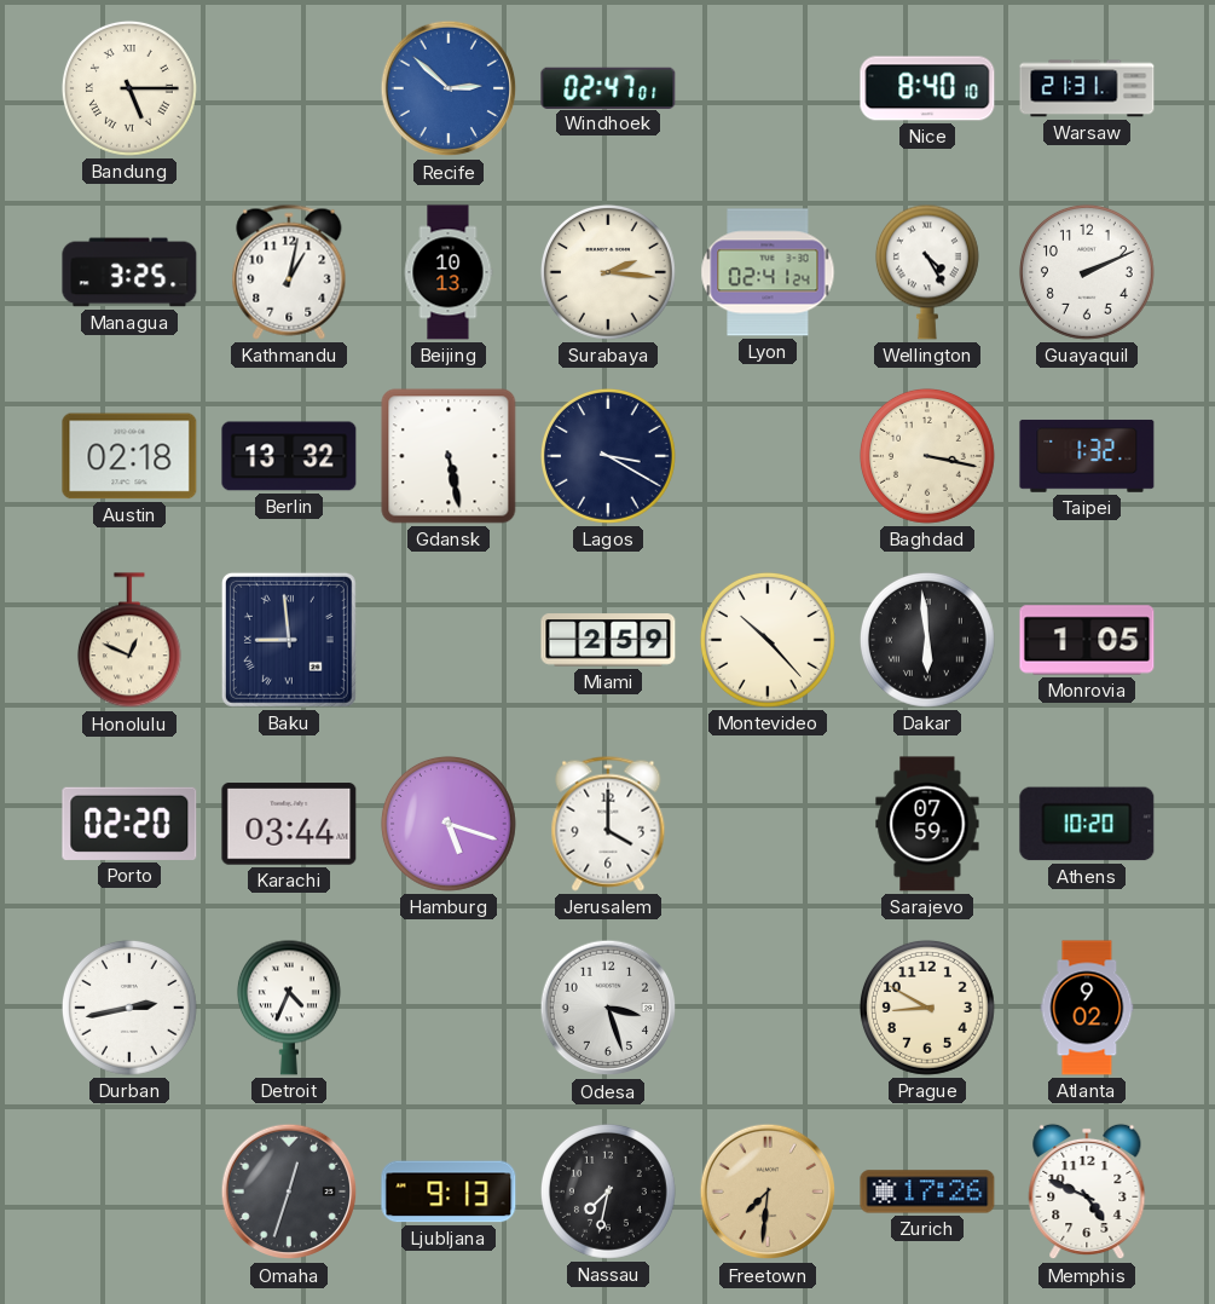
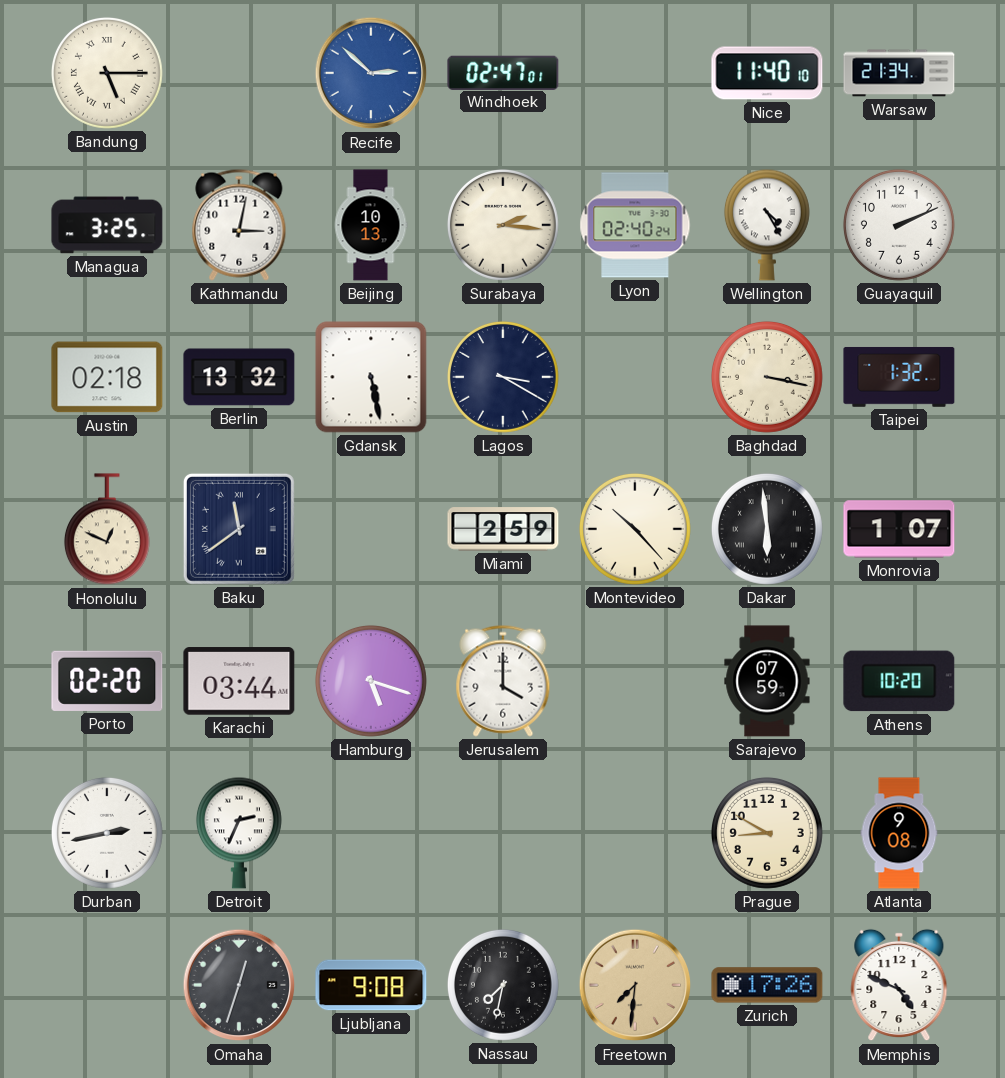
Nice: 8:40 -> 11:40 (767, 73)
Warsaw: 21:31 -> 21:34 (899, 73)
Kathmandu: 1:02 -> 3:02 (239, 225)
Lyon: 02:41 -> 02:40 (635, 225)
Baku: 8:59 -> 11:39 (239, 529)
Monrovia: 1:05 -> 1:07 (899, 529)
Detroit: 4:34 -> 2:34 (239, 833)
Odesa: 3:27 -> none (608, 1008)
Atlanta: 9:02 -> 9:08 (899, 833)
Ljubljana: 9:13 -> 9:08 (371, 985)
